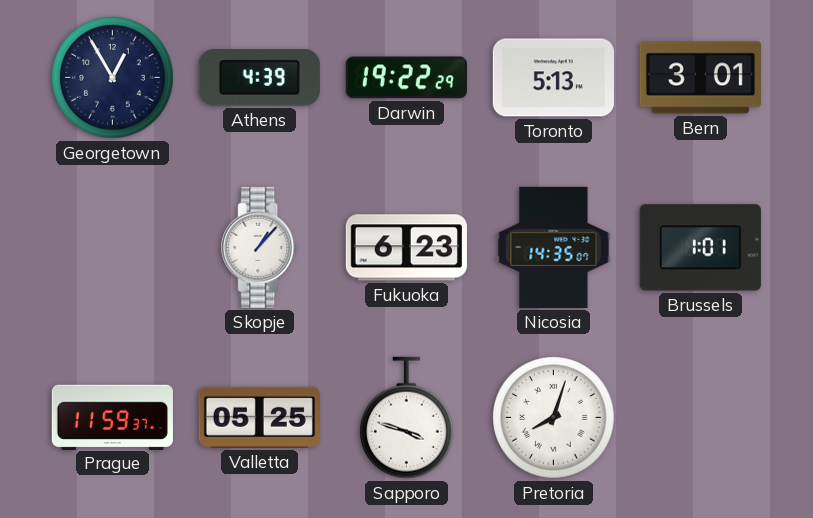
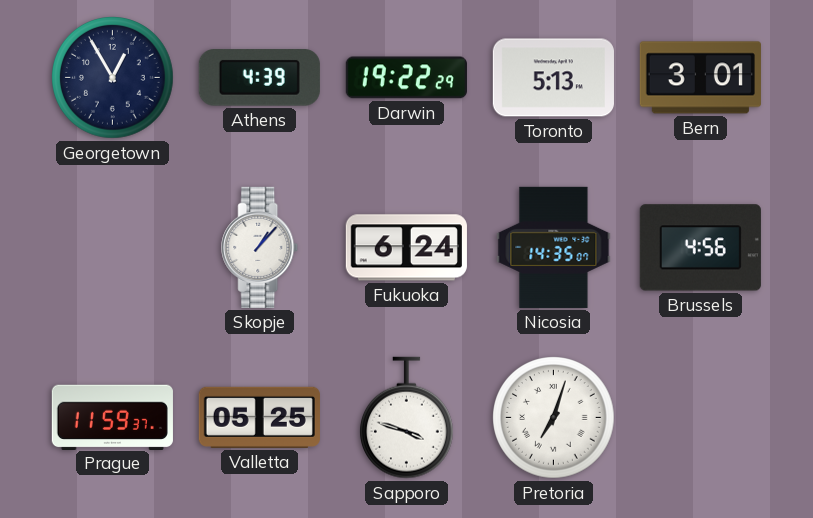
Fukuoka: 6:23 -> 6:24 (406, 248)
Brussels: 1:01 -> 4:56 (700, 248)
Pretoria: 8:03 -> 7:03 (554, 418)
